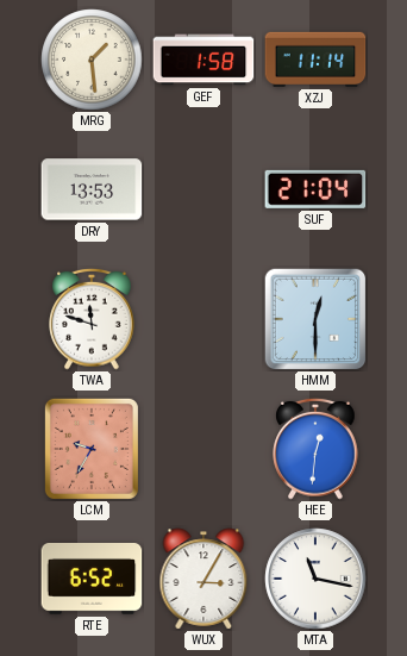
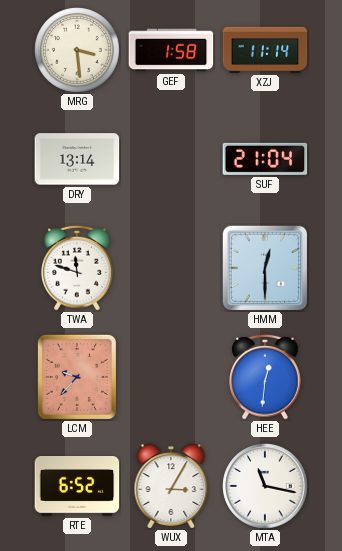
MRG: 1:29 -> 3:29 (77, 50)
DRY: 13:53 -> 13:14 (77, 159)
LCM: 9:35 -> 9:37 (77, 377)
